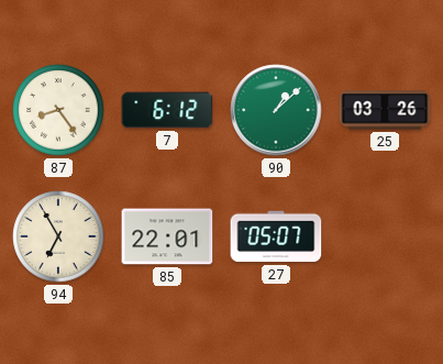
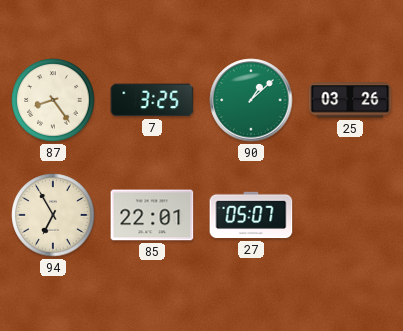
7: 6:12 -> 3:25 (152, 100)
